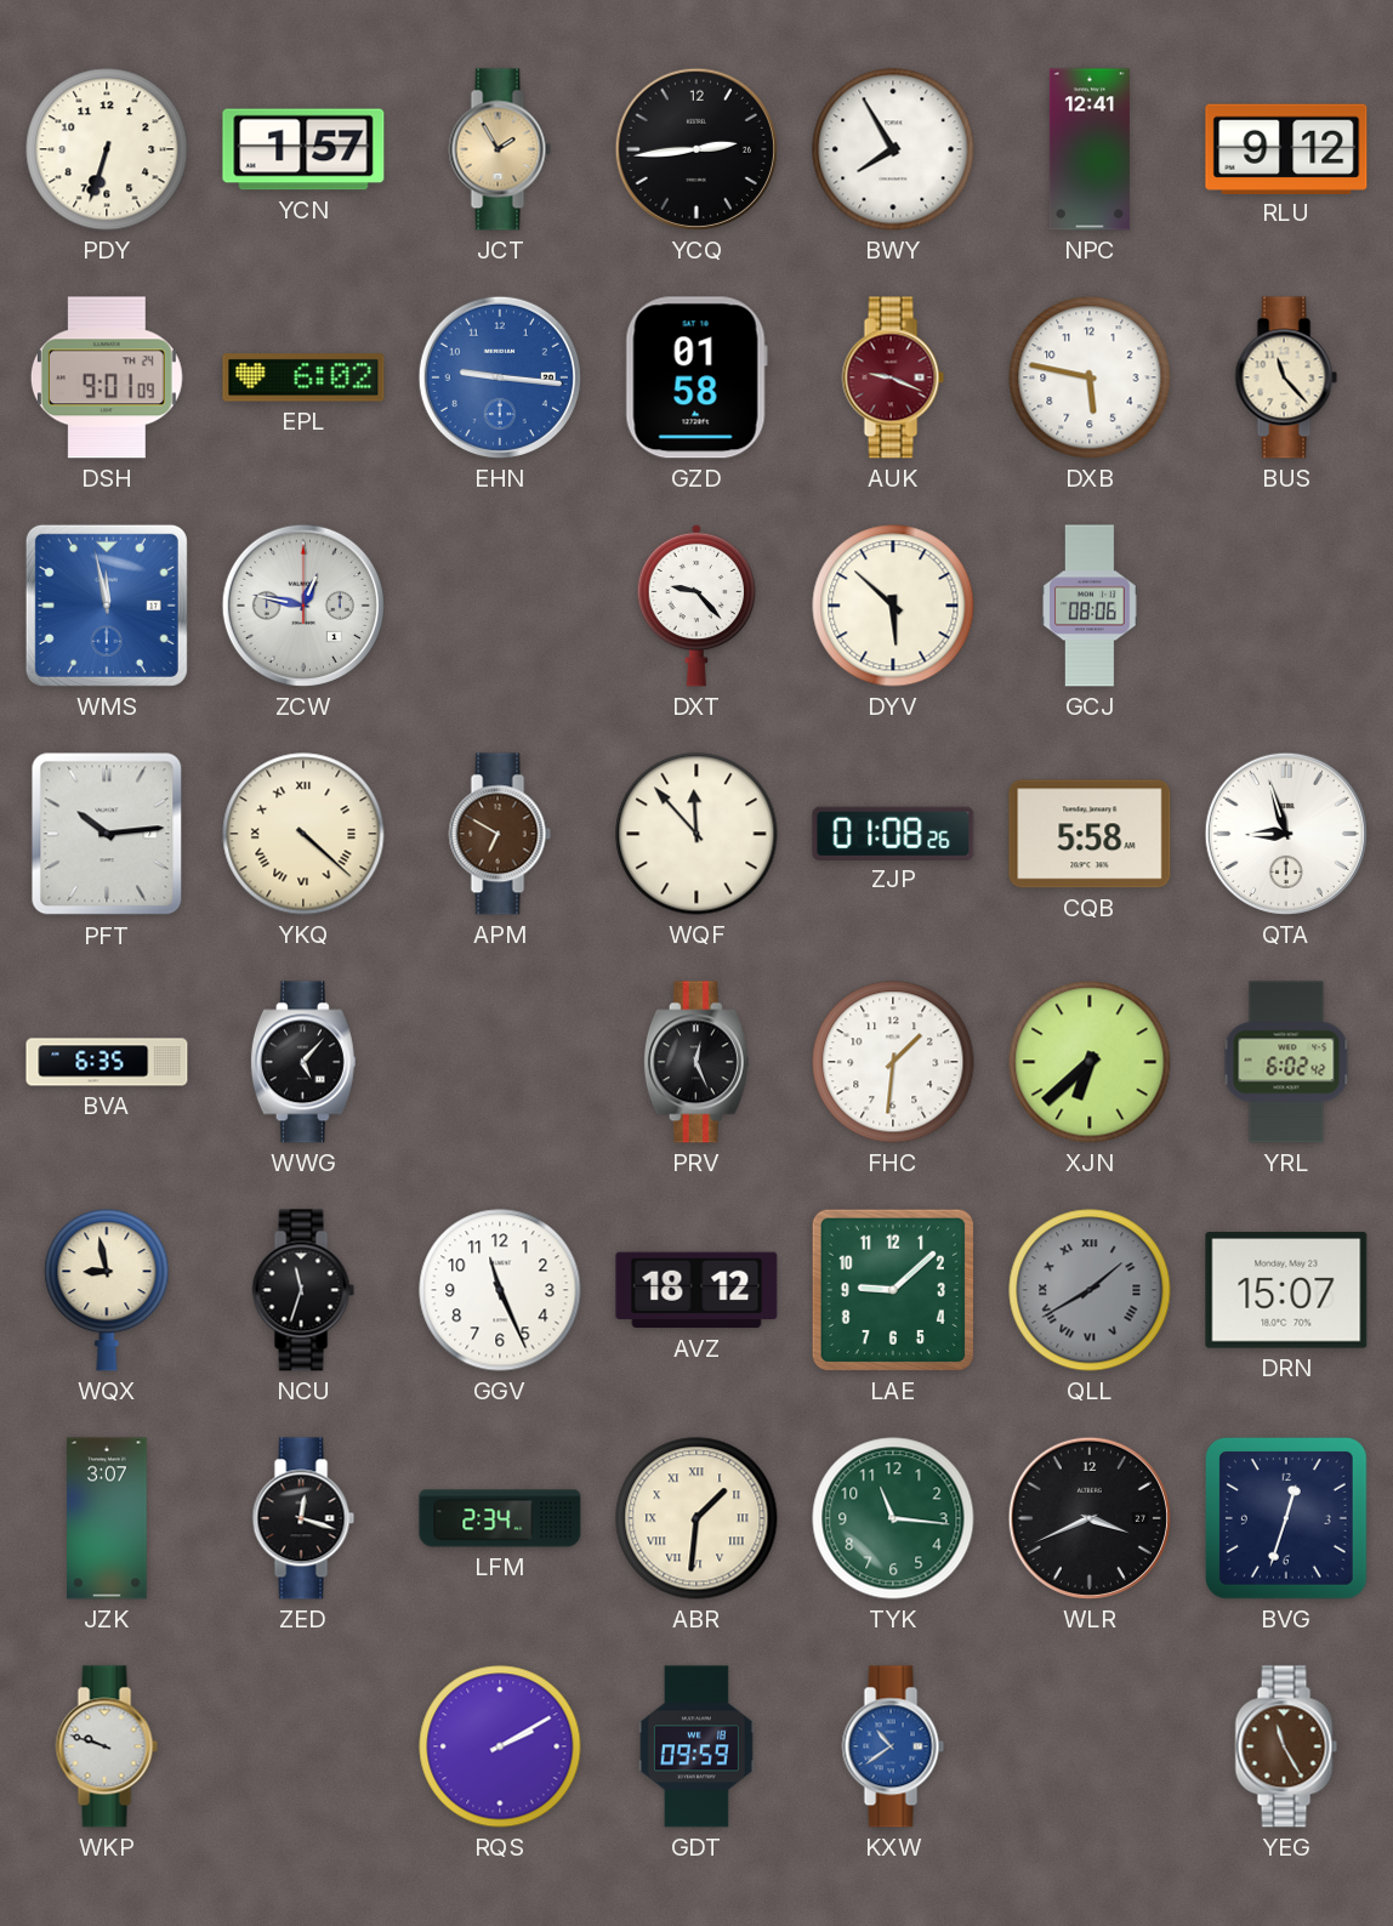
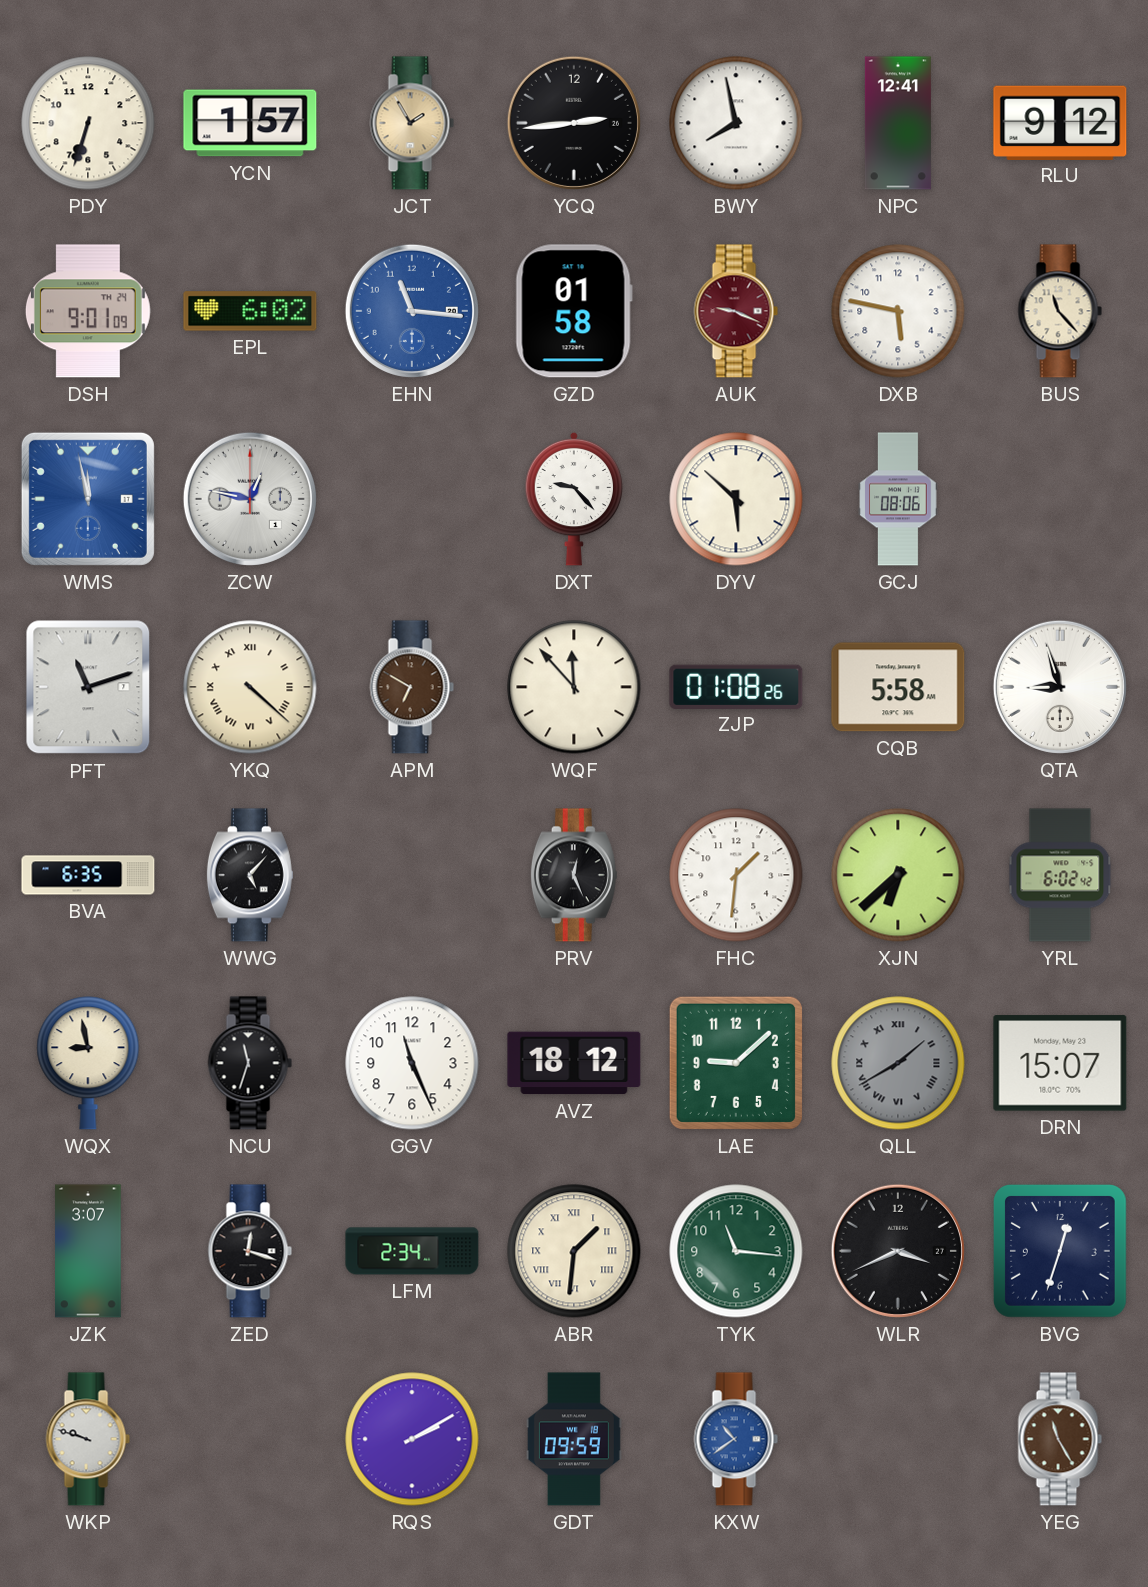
BWY: 7:55 -> 7:58 (736, 123)
EHN: 9:16 -> 11:16 (412, 311)
PFT: 10:14 -> 11:12 (88, 687)
